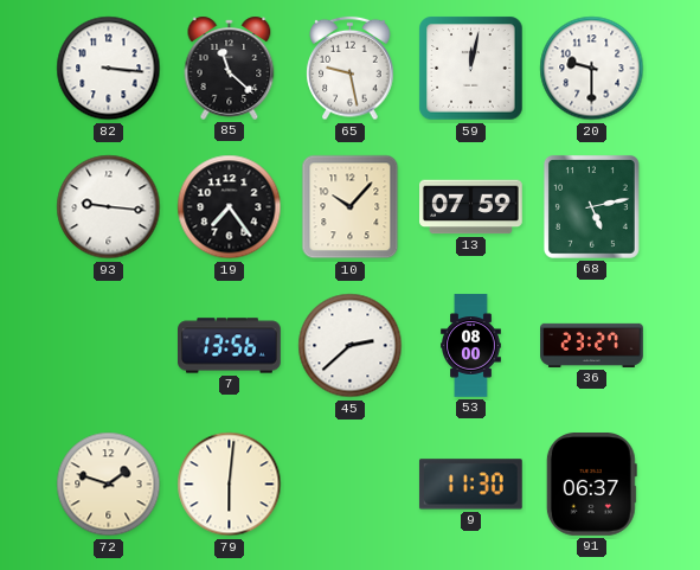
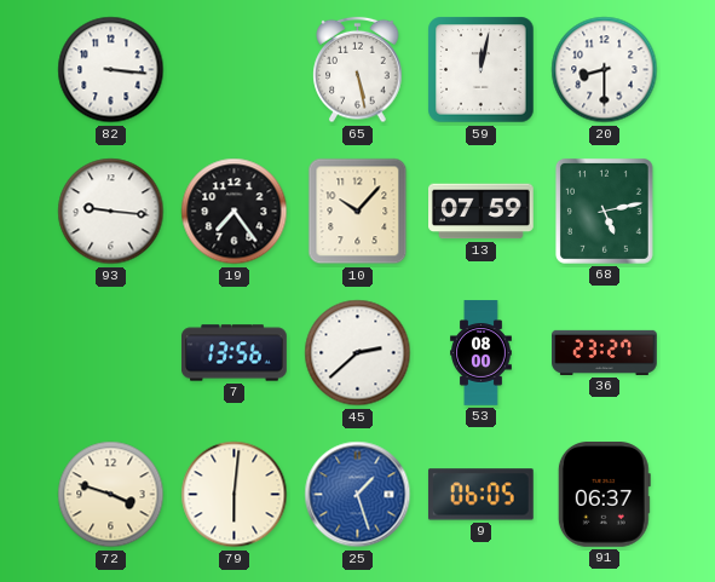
85: 11:22 -> none (230, 68)
65: 9:28 -> 5:28 (358, 70)
20: 9:30 -> 8:30 (605, 70)
72: 1:48 -> 3:48 (111, 495)
25: none -> 1:27 (358, 495)
9: 11:30 -> 06:05 (480, 495)
